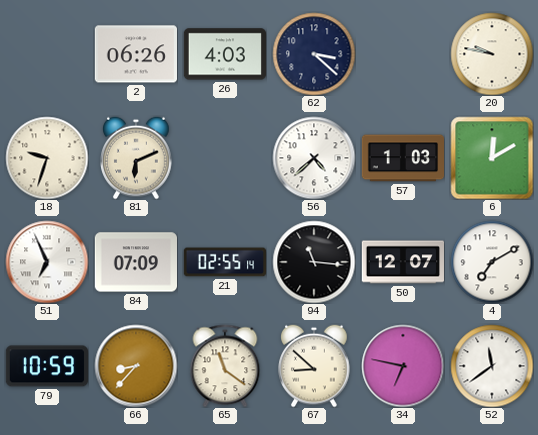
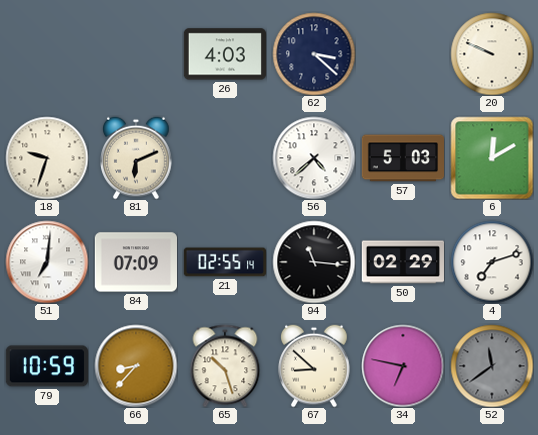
2: 06:26 -> none (135, 54)
20: 9:47 -> 9:49 (492, 54)
57: 1:03 -> 5:03 (402, 158)
51: 6:56 -> 7:01 (47, 262)
50: 12:07 -> 02:29 (402, 262)
4: 7:10 -> 7:12 (492, 262)
65: 11:21 -> 10:27 (225, 366)
52 dial: white -> grey (492, 366)
